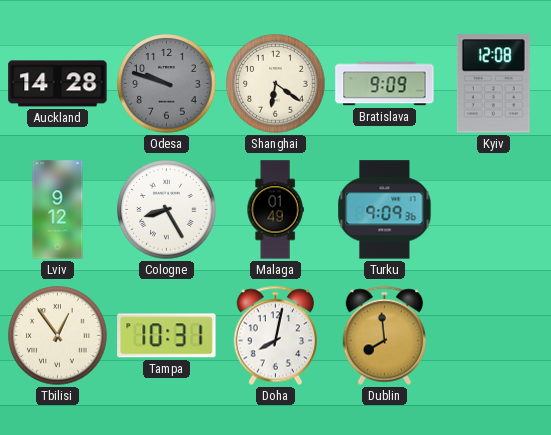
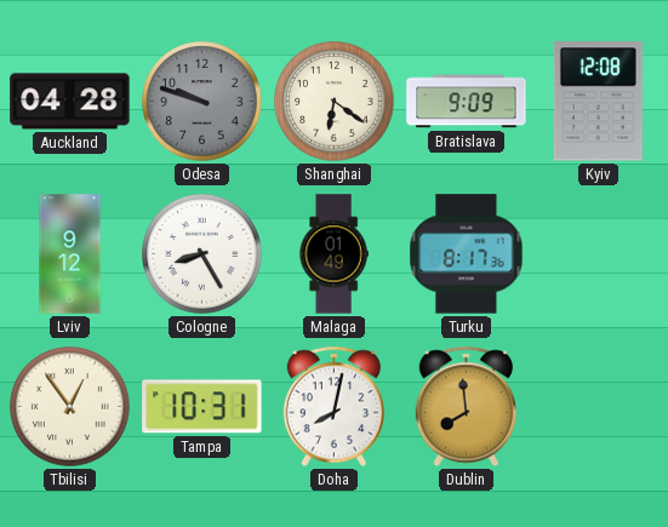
Auckland: 14:28 -> 04:28 (70, 102)
Turku: 9:09 -> 8:17 (467, 254)
